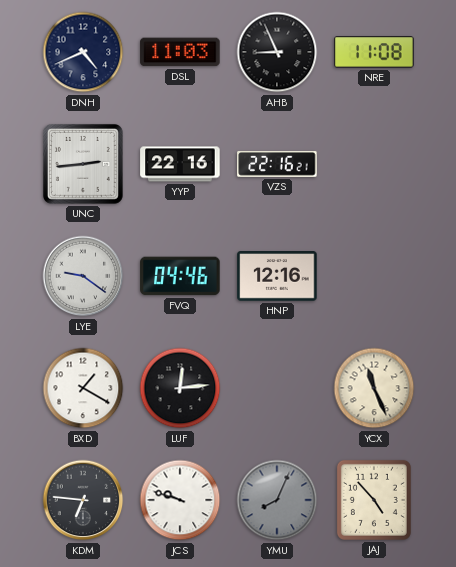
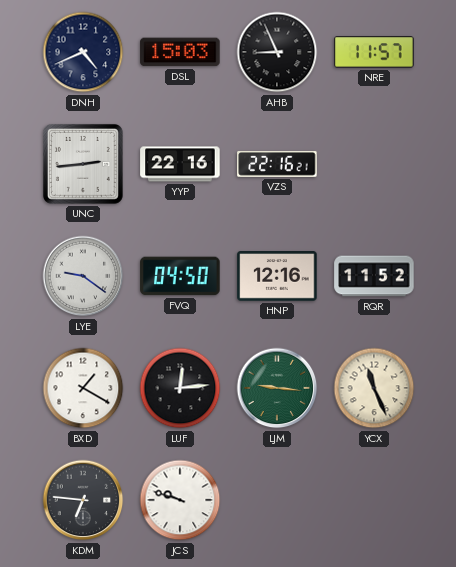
DSL: 11:03 -> 15:03 (180, 52)
NRE: 11:08 -> 11:57 (374, 52)
FVQ: 04:46 -> 04:50 (180, 276)
RQR: none -> 11:52 (374, 276)
LJM: none -> 9:16 (277, 388)
YMU: 8:04 -> none (277, 500)
JAJ: 4:53 -> none (374, 500)
